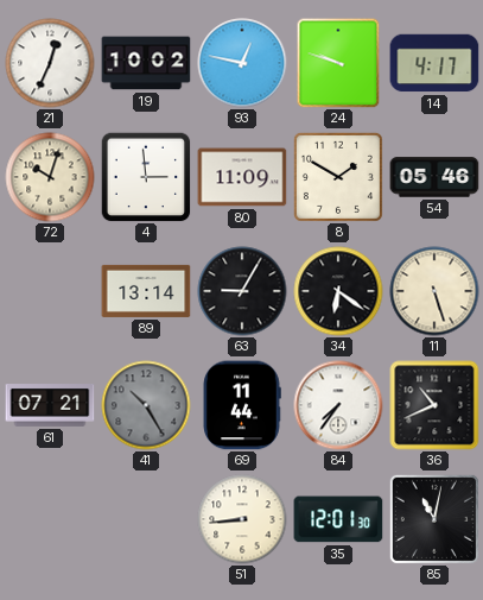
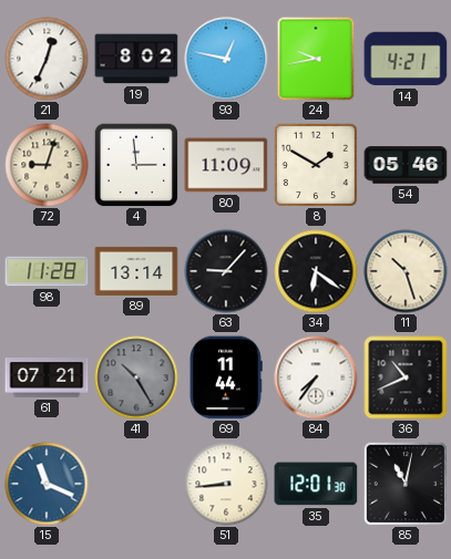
19: 10:02 -> 8:02 (136, 59)
24: 9:48 -> 9:43 (316, 59)
14: 4:17 -> 4:21 (406, 59)
72: 10:03 -> 9:03 (47, 165)
98: none -> 11:28 (47, 271)
63: 9:05 -> 9:07 (226, 271)
11: 5:27 -> 10:27 (406, 271)
15: none -> 11:19 (47, 484)
